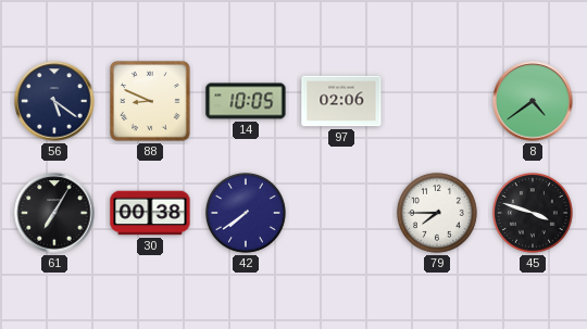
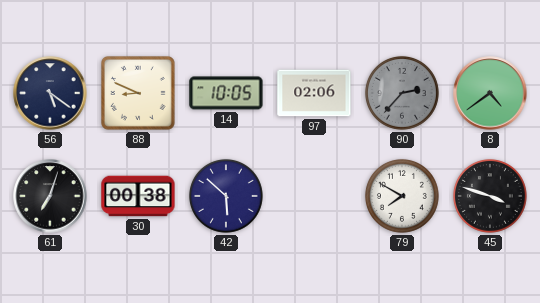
90: none -> 2:37 (402, 93)
61: 7:05 -> 7:03 (50, 196)
42: 7:39 -> 5:52 (226, 196)
79: 7:45 -> 7:50 (402, 196)
